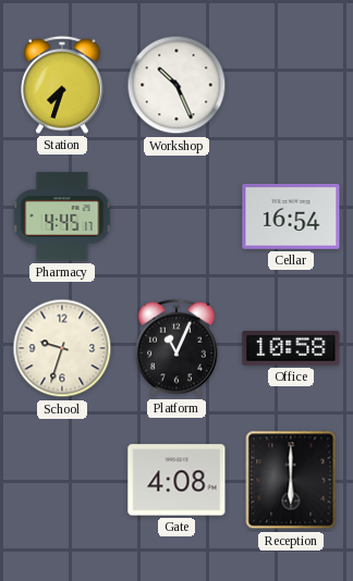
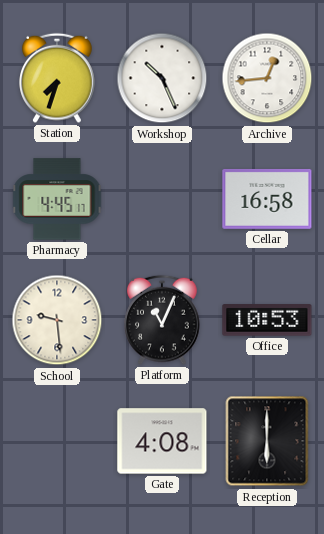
Archive: none -> 12:44 (267, 78)
Cellar: 16:54 -> 16:58 (267, 199)
School: 9:33 -> 9:29 (57, 320)
Office: 10:58 -> 10:53 (267, 320)
